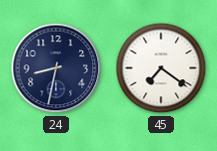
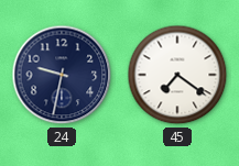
24: 8:32 -> 9:32 (62, 75)
